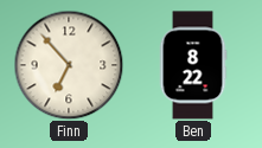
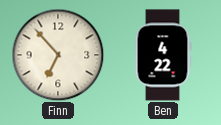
Ben: 8:22 -> 4:22 (163, 55)
